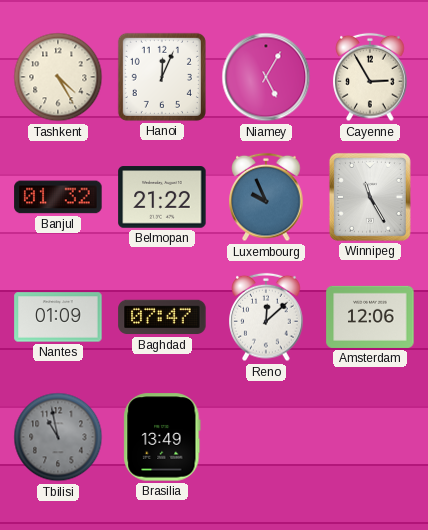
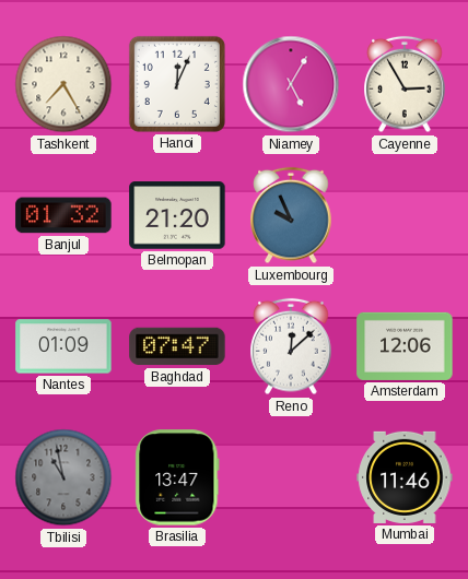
Tashkent: 4:25 -> 7:25 (63, 84)
Belmopan: 21:22 -> 21:20 (177, 215)
Winnipeg: 11:25 -> none (370, 197)
Brasilia: 13:49 -> 13:47 (177, 477)
Mumbai: none -> 11:46 (405, 477)
